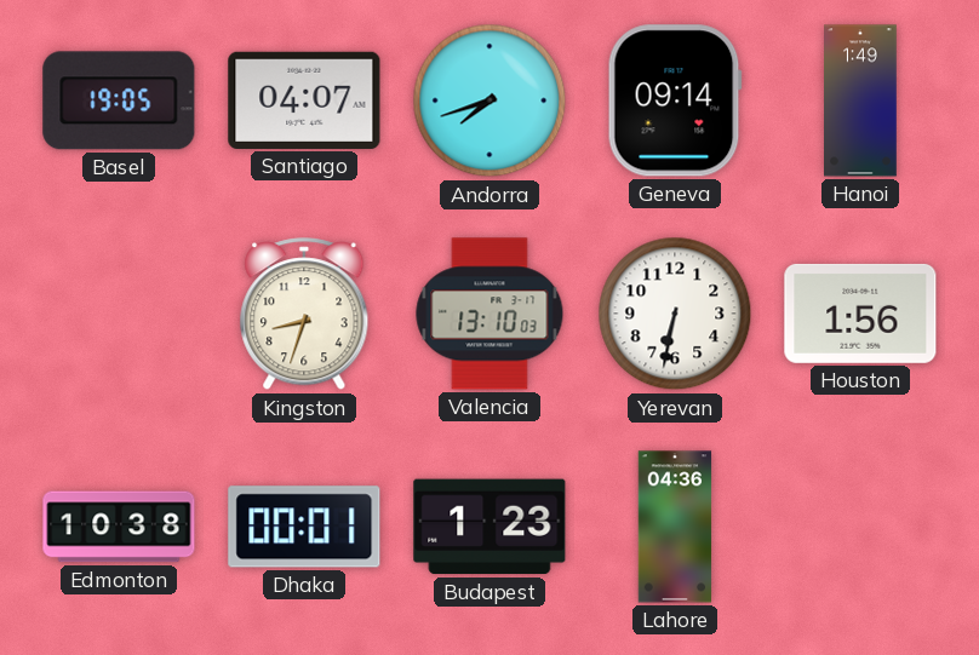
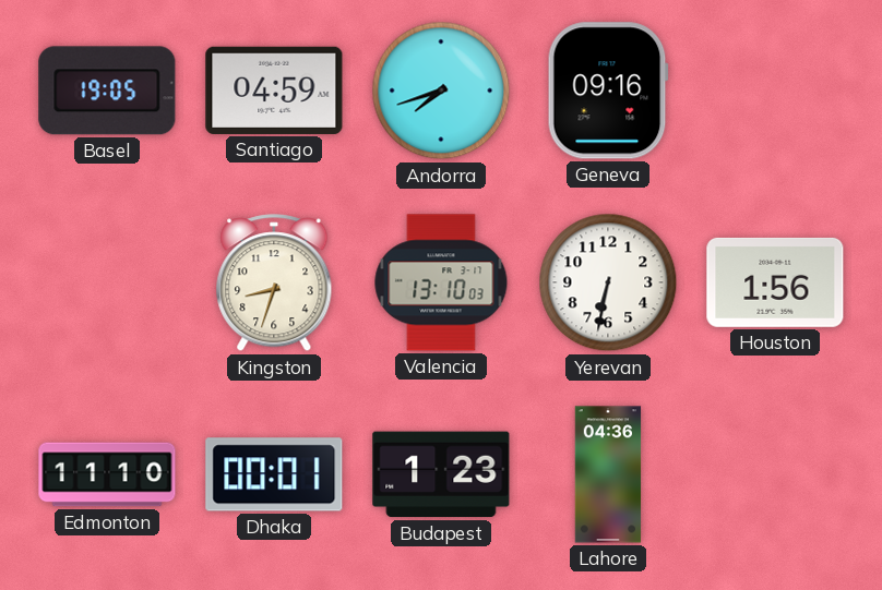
Santiago: 04:07 -> 04:59 (274, 91)
Geneva: 09:14 -> 09:16 (608, 91)
Hanoi: 1:49 -> none (860, 100)
Edmonton: 10:38 -> 11:10 (107, 474)
